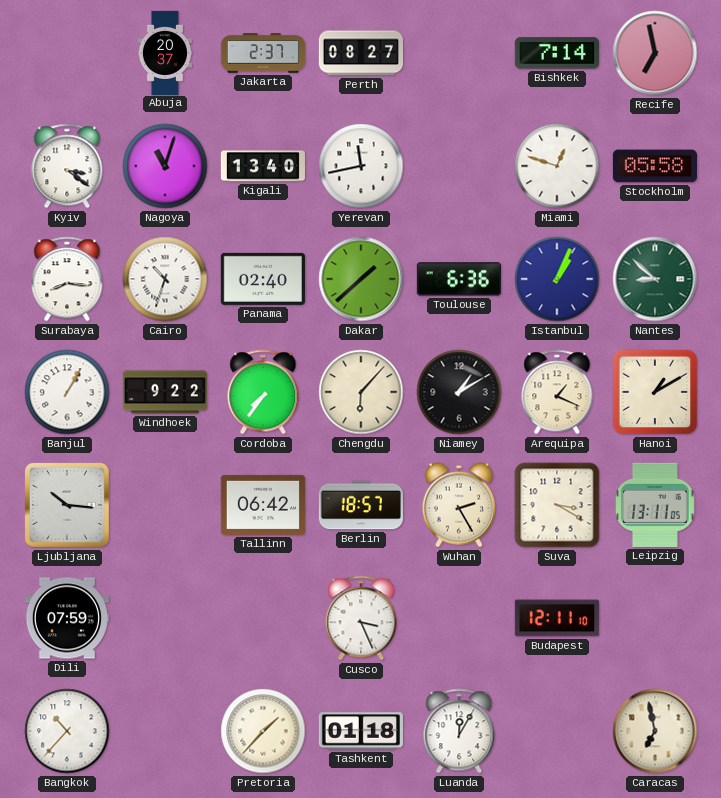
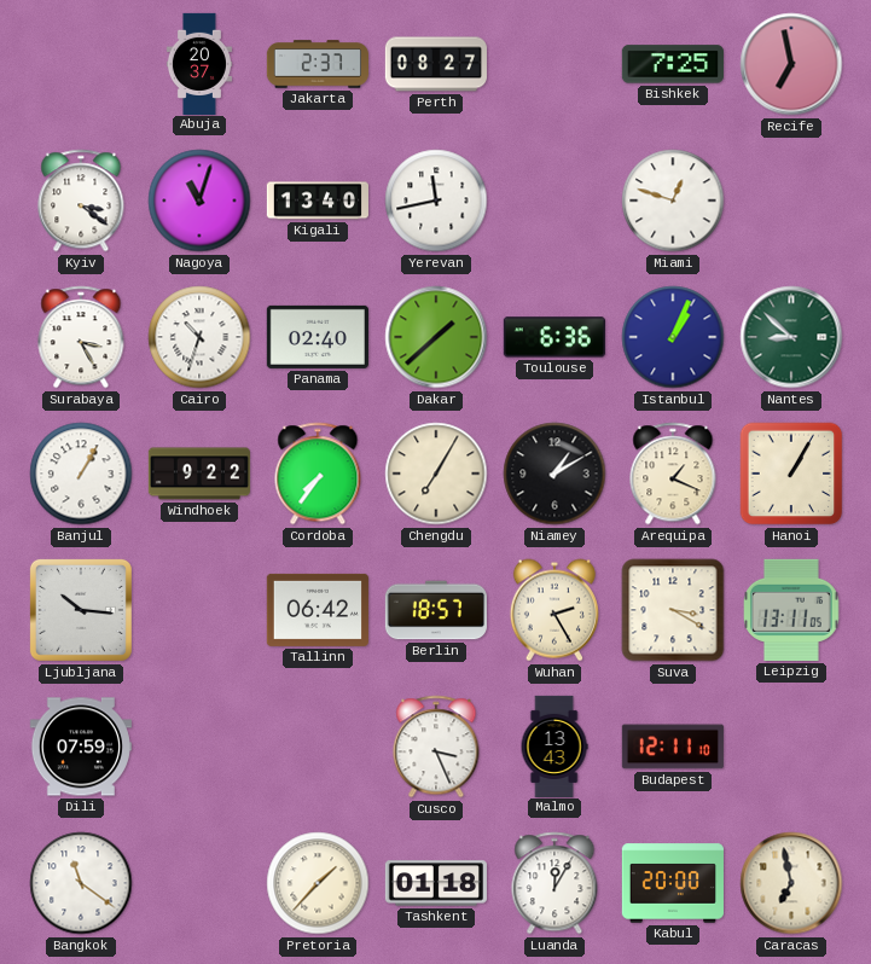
Bishkek: 7:14 -> 7:25 (673, 64)
Stockholm: 05:58 -> none (655, 166)
Surabaya: 8:16 -> 3:25 (81, 337)
Chengdu: 6:07 -> 7:05 (436, 474)
Hanoi: 1:10 -> 1:05 (791, 474)
Malmo: none -> 13:43 (554, 745)
Bangkok: 10:37 -> 11:21 (81, 883)
Kabul: none -> 20:00 (673, 883)
